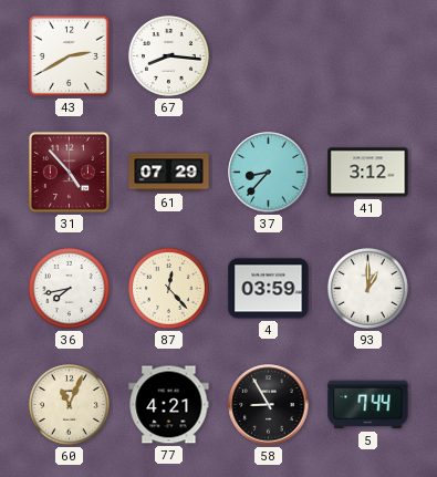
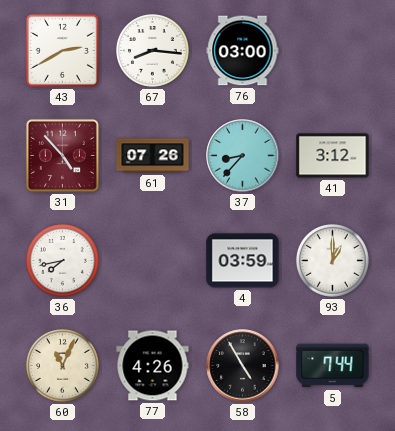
76: none -> 03:00 (243, 51)
61: 07:29 -> 07:26 (153, 156)
87: 12:23 -> none (168, 288)
77: 4:21 -> 4:26 (153, 366)
58: 8:55 -> 4:55 (243, 366)
